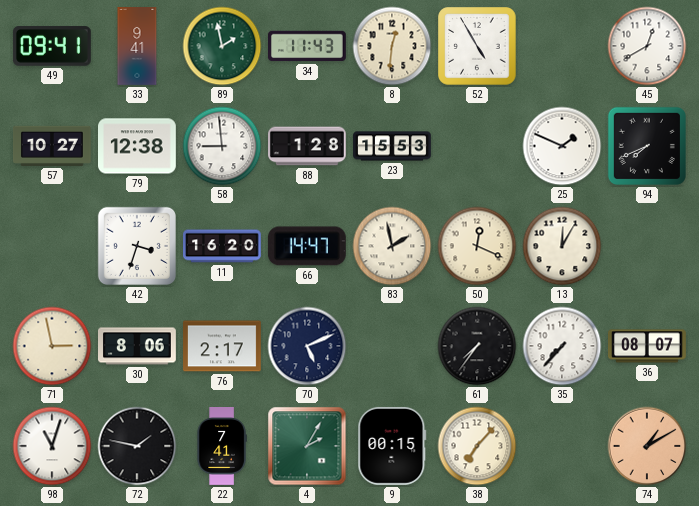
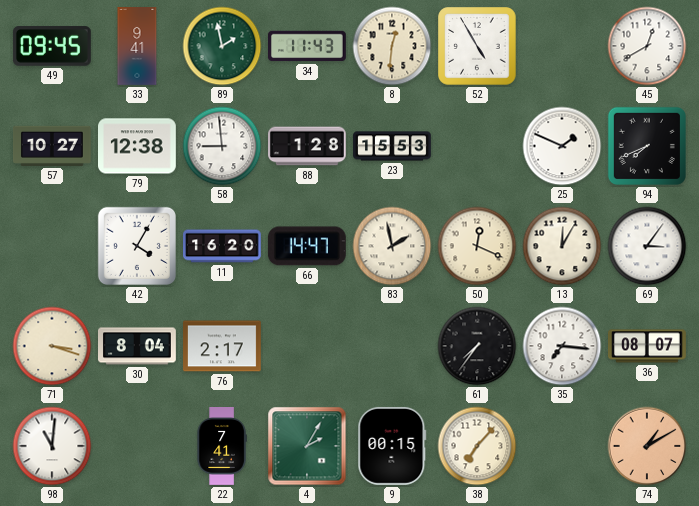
49: 09:41 -> 09:45 (52, 46)
42: 3:33 -> 4:05 (137, 246)
69: none -> 3:06 (647, 246)
71: 2:58 -> 3:18 (52, 346)
30: 8:06 -> 8:04 (138, 346)
70: 5:11 -> none (307, 346)
35: 7:37 -> 7:16 (562, 346)
98: 11:03 -> 11:01 (52, 446)
72: 1:47 -> none (137, 446)
